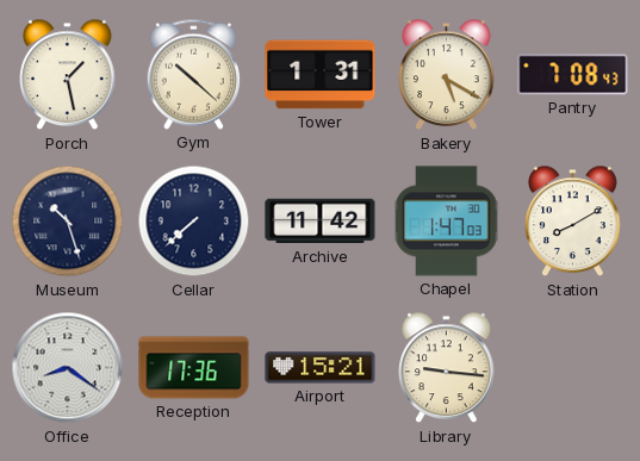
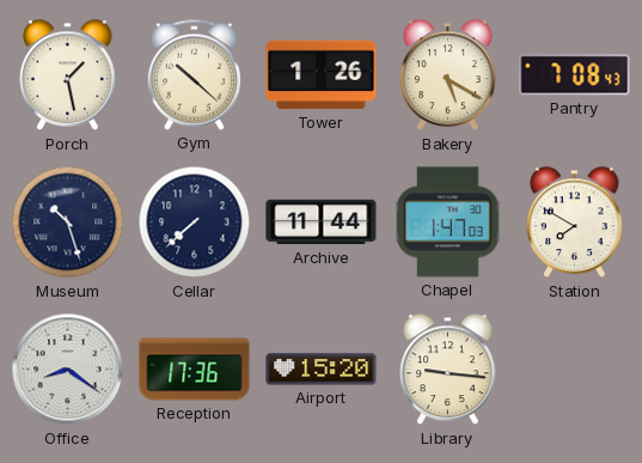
Tower: 1:31 -> 1:26 (322, 75)
Archive: 11:42 -> 11:44 (322, 223)
Station: 8:10 -> 7:50 (575, 223)
Airport: 15:21 -> 15:20 (322, 370)
